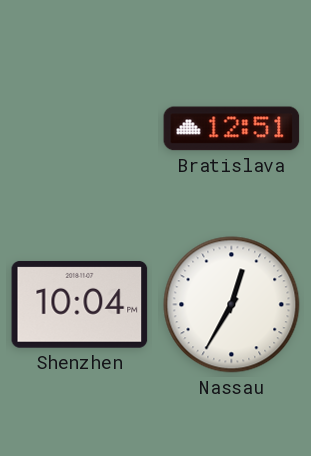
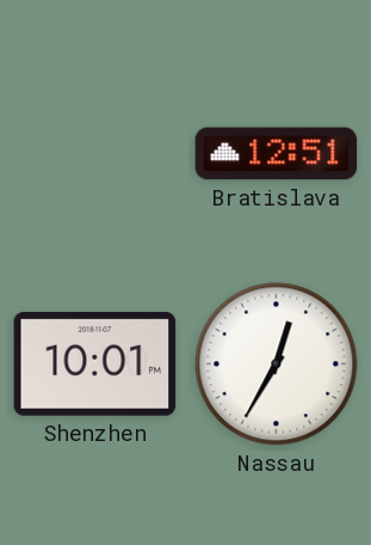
Shenzhen: 10:04 -> 10:01 (95, 363)
